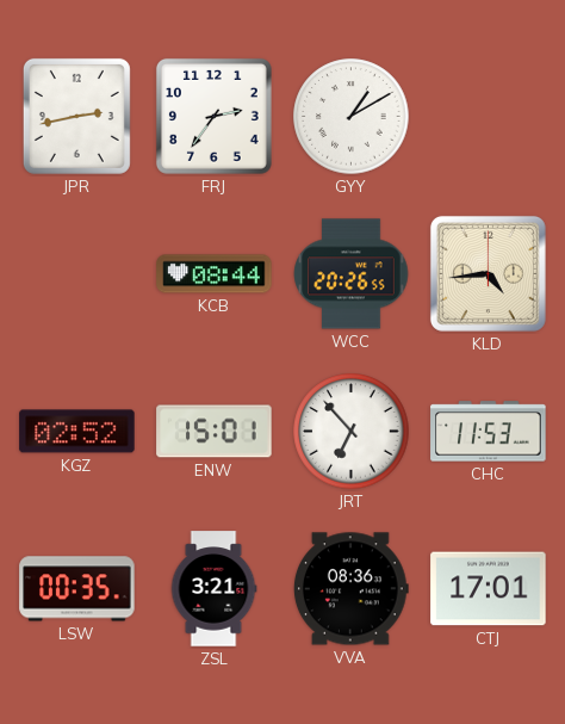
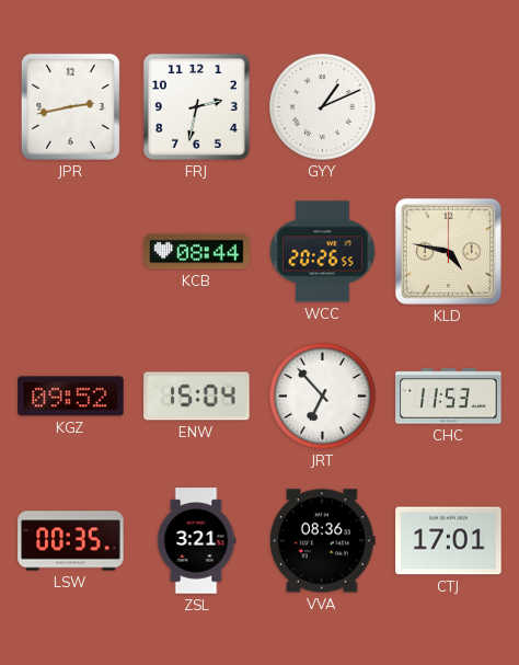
FRJ: 2:36 -> 2:32 (196, 106)
GYY: 1:10 -> 1:11 (323, 107)
KLD: 4:44 -> 4:47 (448, 251)
KGZ: 02:52 -> 09:52 (71, 397)
ENW: 15:01 -> 15:04 (197, 397)
